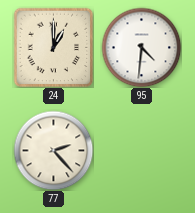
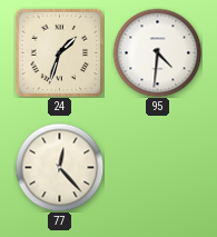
24: 1:00 -> 1:33 (59, 52)
77: 2:23 -> 12:23 (59, 167)
